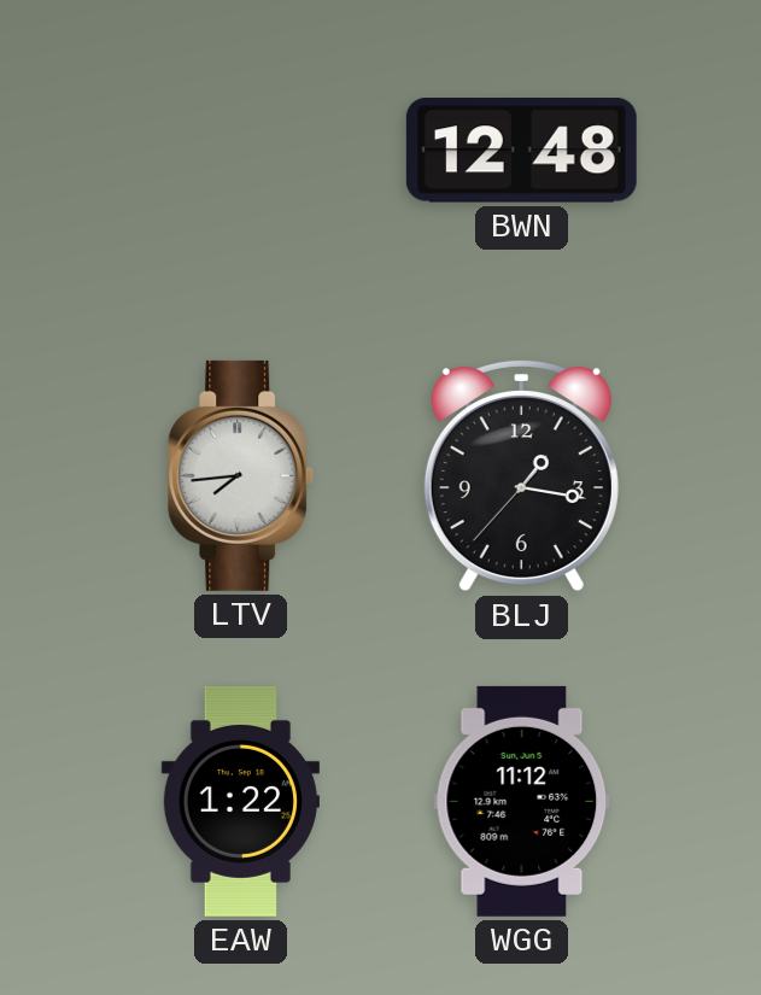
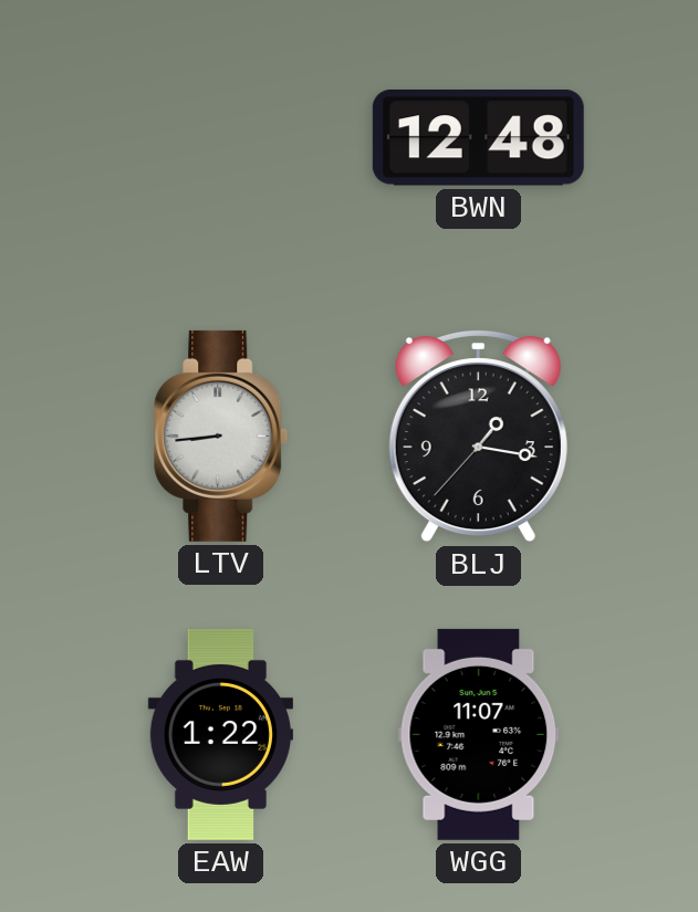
LTV: 7:44 -> 8:44 (221, 436)
WGG: 11:12 -> 11:07 (479, 734)
